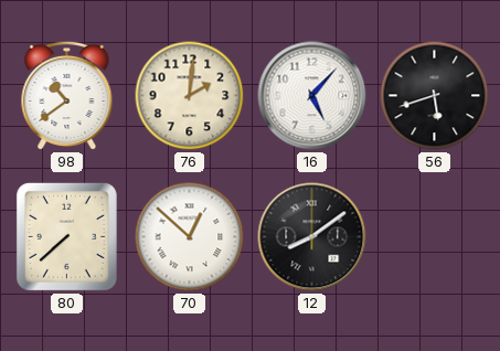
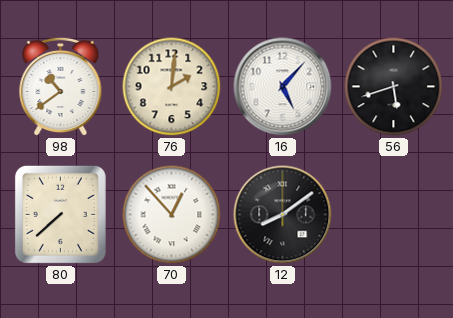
70: 12:52 -> 12:53 (172, 215)
